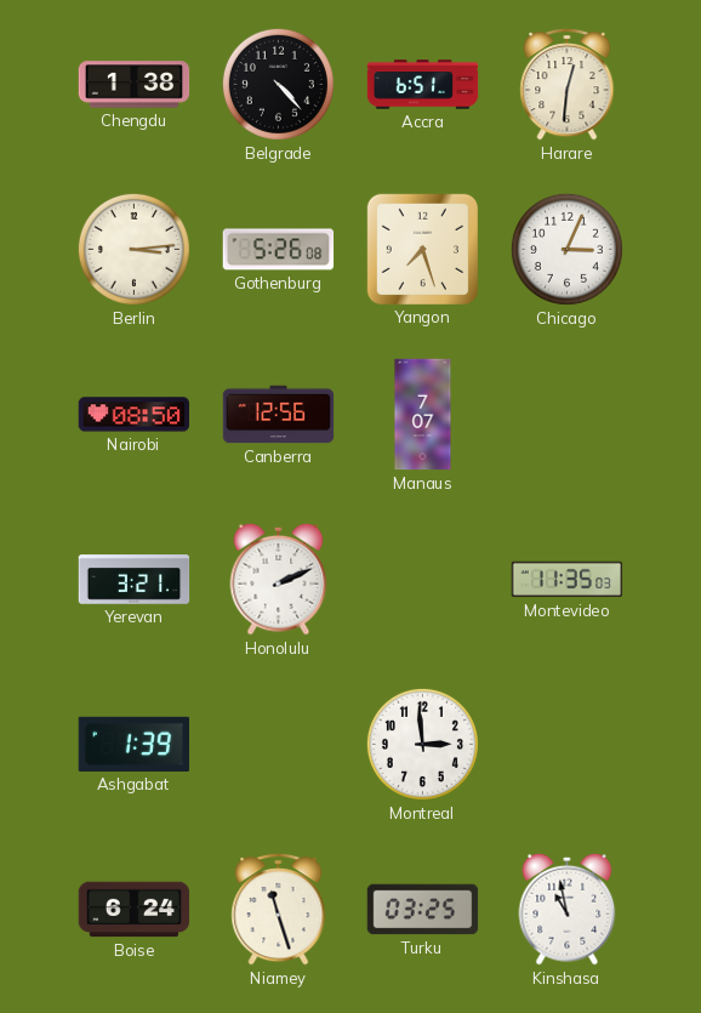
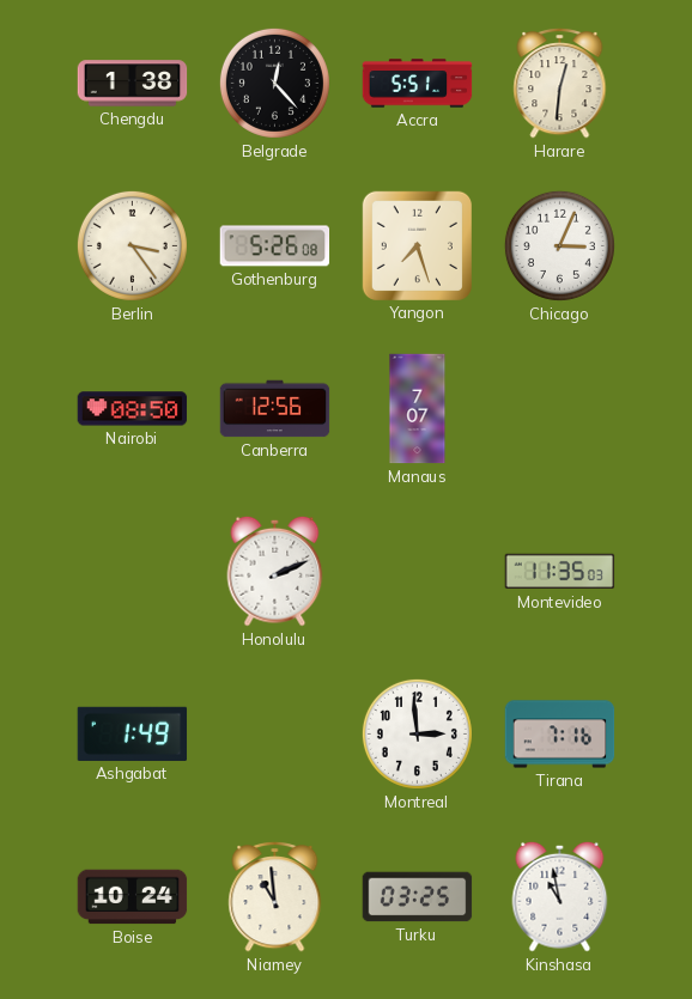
Belgrade: 4:23 -> 12:23 (274, 83)
Accra: 6:51 -> 5:51 (418, 84)
Berlin: 3:14 -> 3:24 (132, 245)
Yerevan: 3:21 -> none (135, 580)
Ashgabat: 1:39 -> 1:49 (133, 733)
Tirana: none -> 7:16 (560, 735)
Boise: 6:24 -> 10:24 (133, 897)
Niamey: 11:27 -> 10:59 (275, 897)
